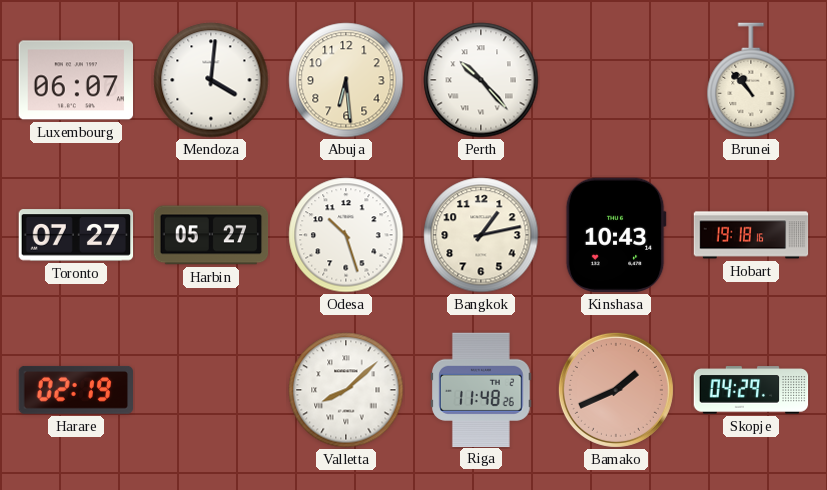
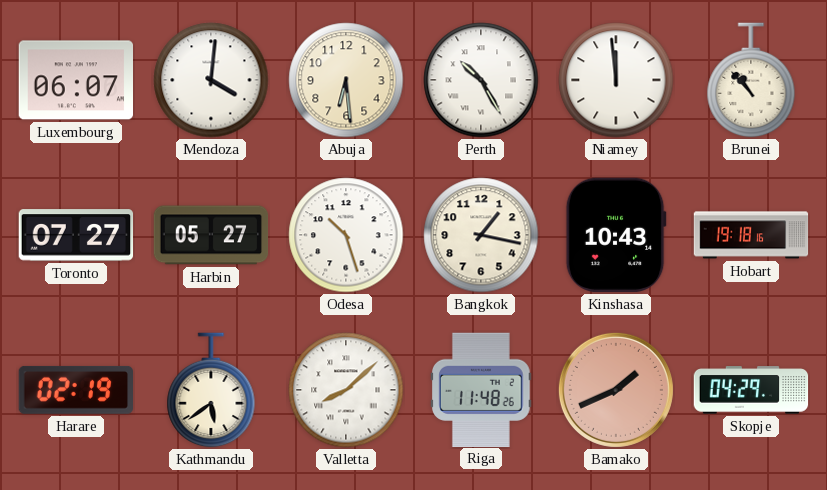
Perth: 10:23 -> 10:25 (481, 80)
Niamey: none -> 11:59 (616, 80)
Bangkok: 1:13 -> 1:17 (481, 235)
Kathmandu: none -> 5:39 (211, 390)
